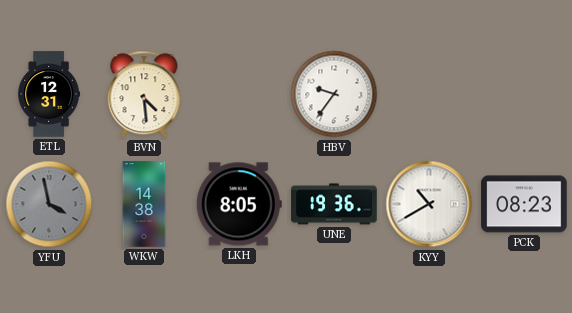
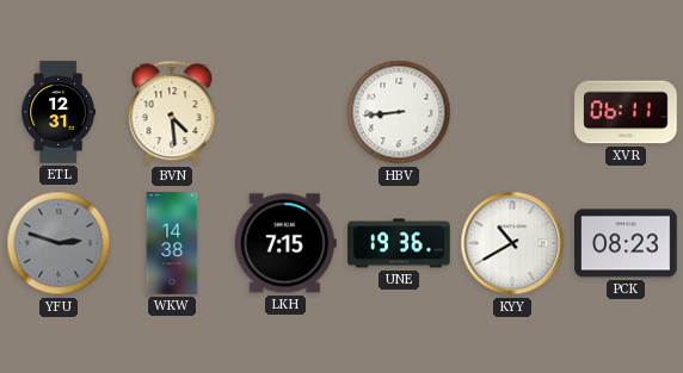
HBV: 9:36 -> 8:44 (399, 112)
XVR: none -> 06:11 (626, 112)
YFU: 3:58 -> 2:48 (59, 243)
LKH: 8:05 -> 7:15 (285, 243)
